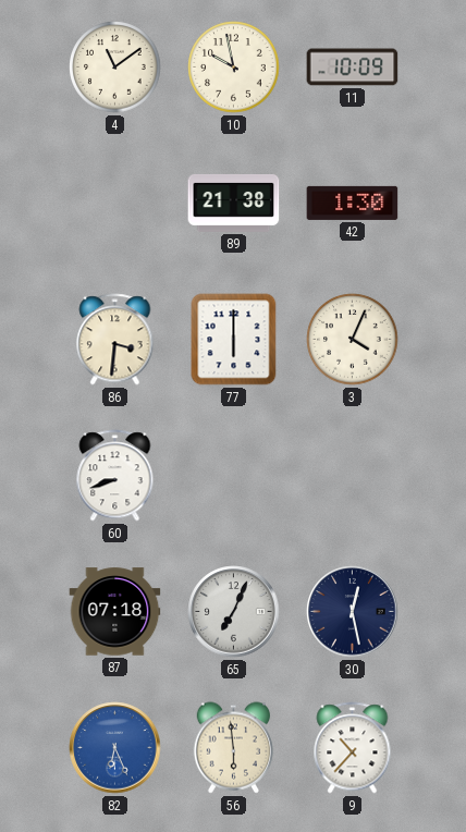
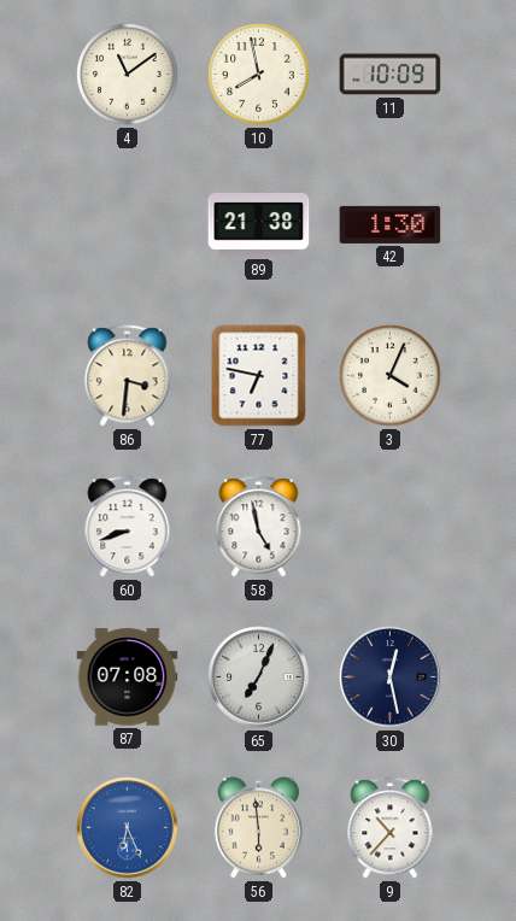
10: 9:58 -> 7:58 (259, 75)
77: 6:00 -> 6:47 (259, 376)
58: none -> 4:58 (259, 527)
87: 07:18 -> 07:08 (128, 677)
